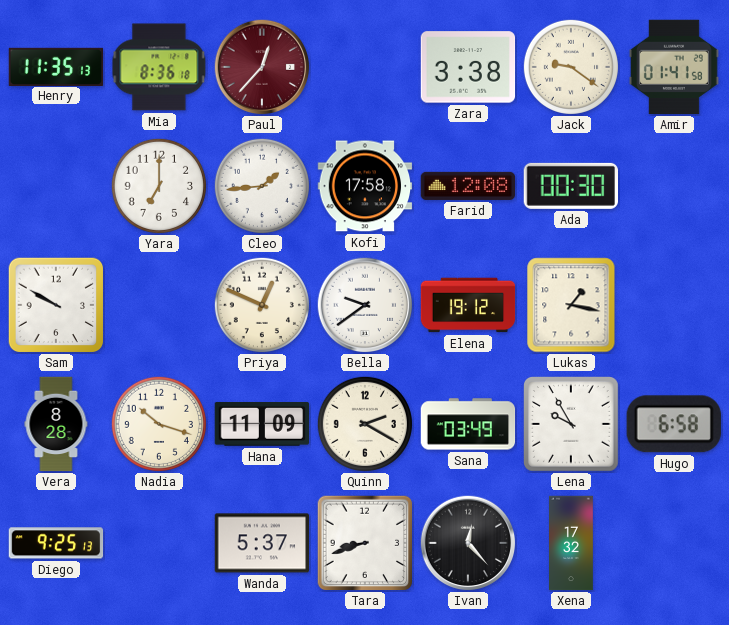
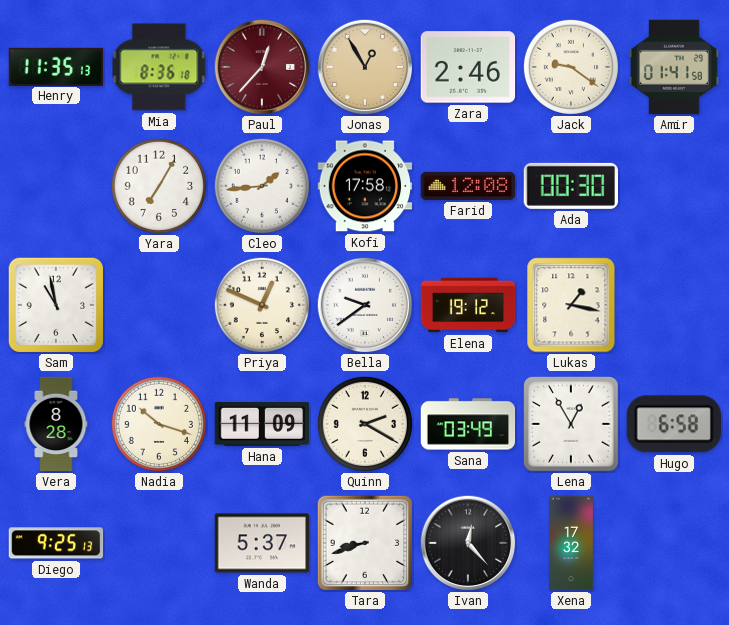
Jonas: none -> 12:55 (365, 67)
Zara: 3:38 -> 2:46 (468, 67)
Yara: 7:00 -> 7:05 (159, 186)
Sam: 9:50 -> 10:58 (56, 305)
Lena: 9:55 -> 12:55 (572, 425)
